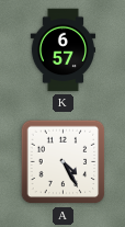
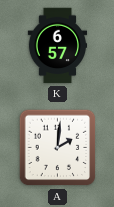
A: 4:25 -> 2:01 (58, 148)
